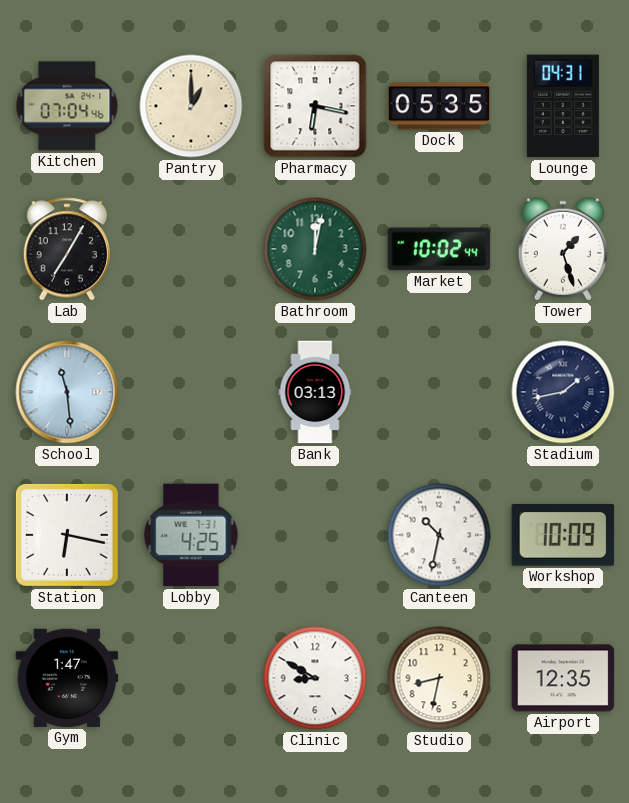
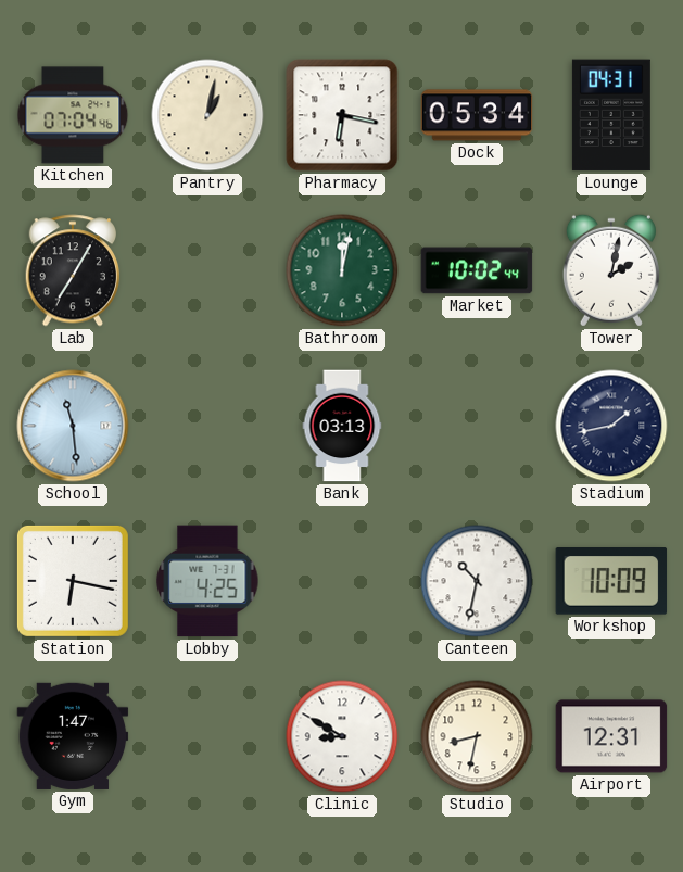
Pantry: 1:00 -> 1:02 (207, 115)
Dock: 05:35 -> 05:34 (477, 115)
Tower: 1:27 -> 2:02 (611, 270)
Airport: 12:35 -> 12:31 (611, 736)
